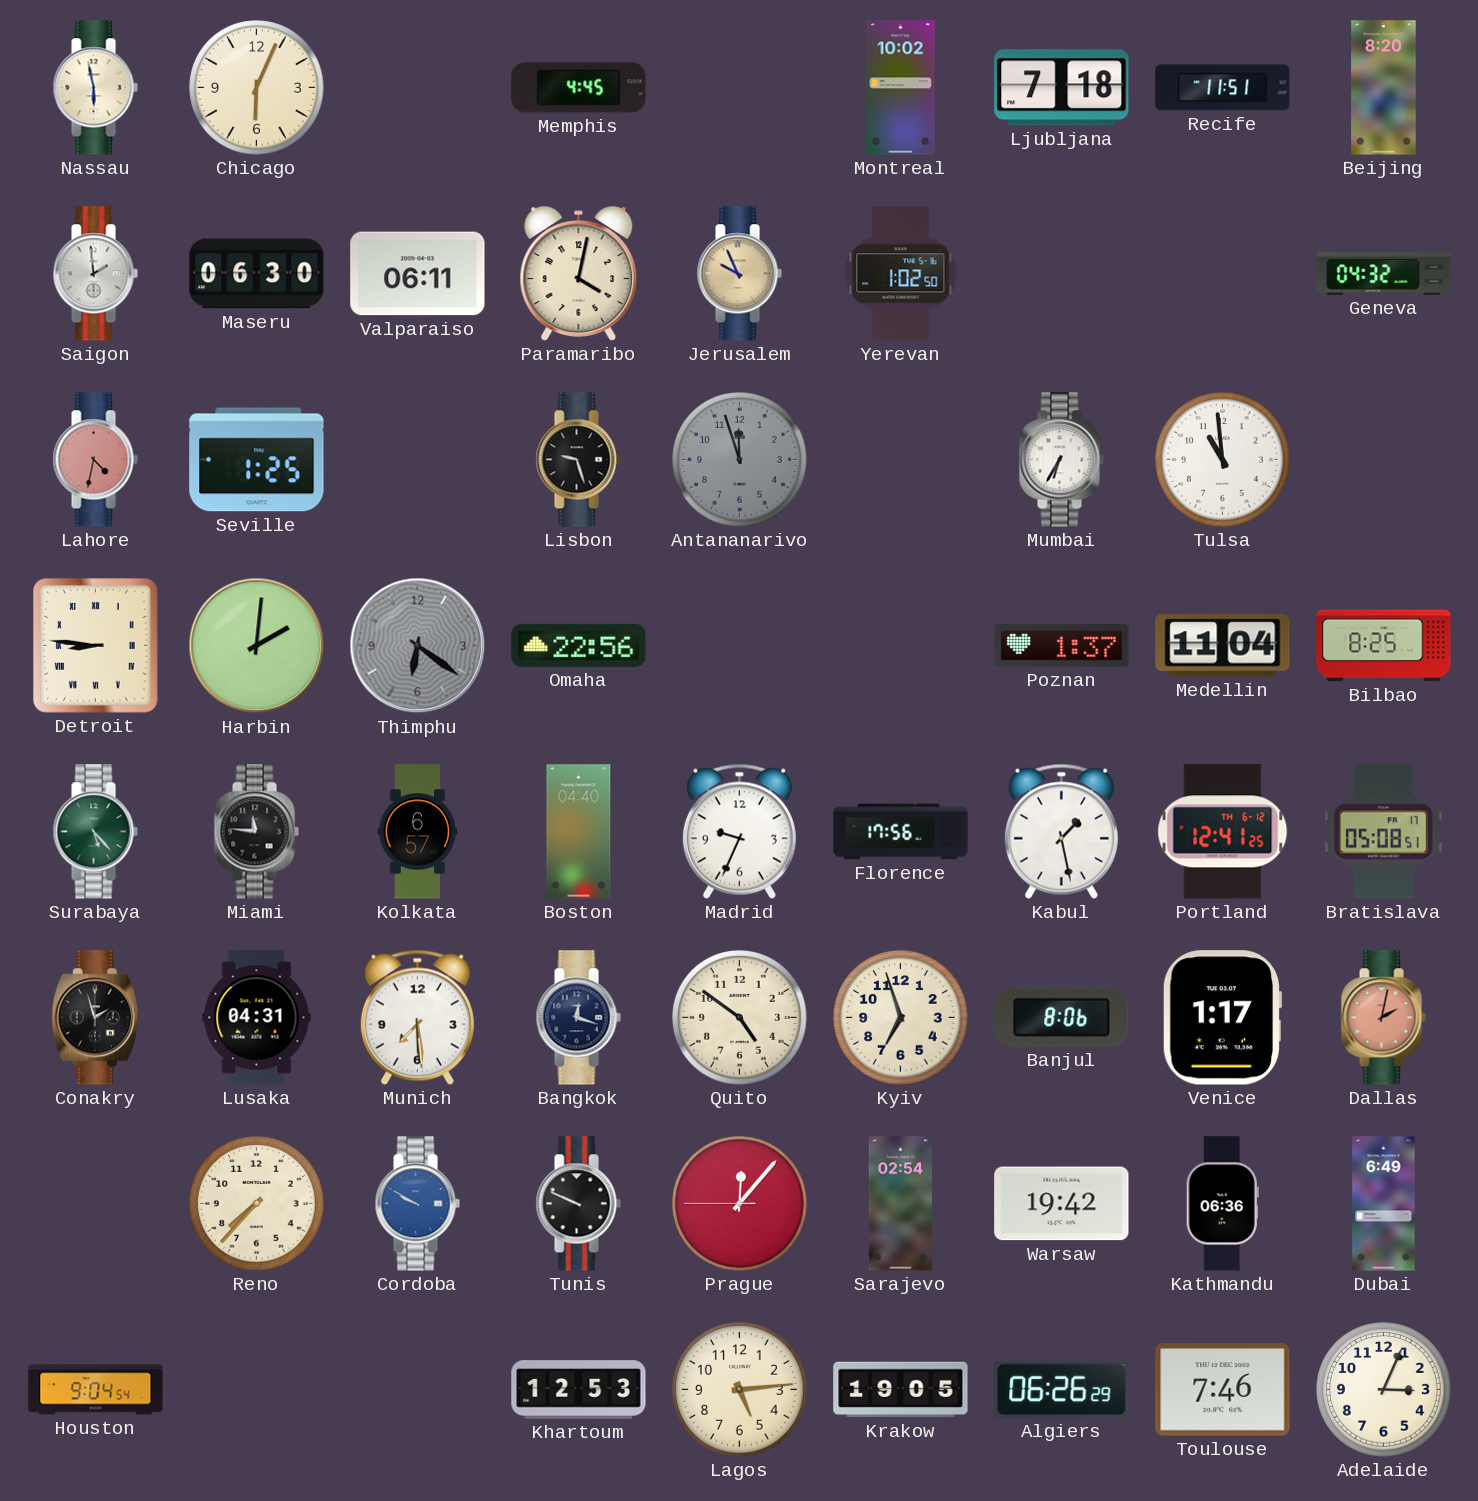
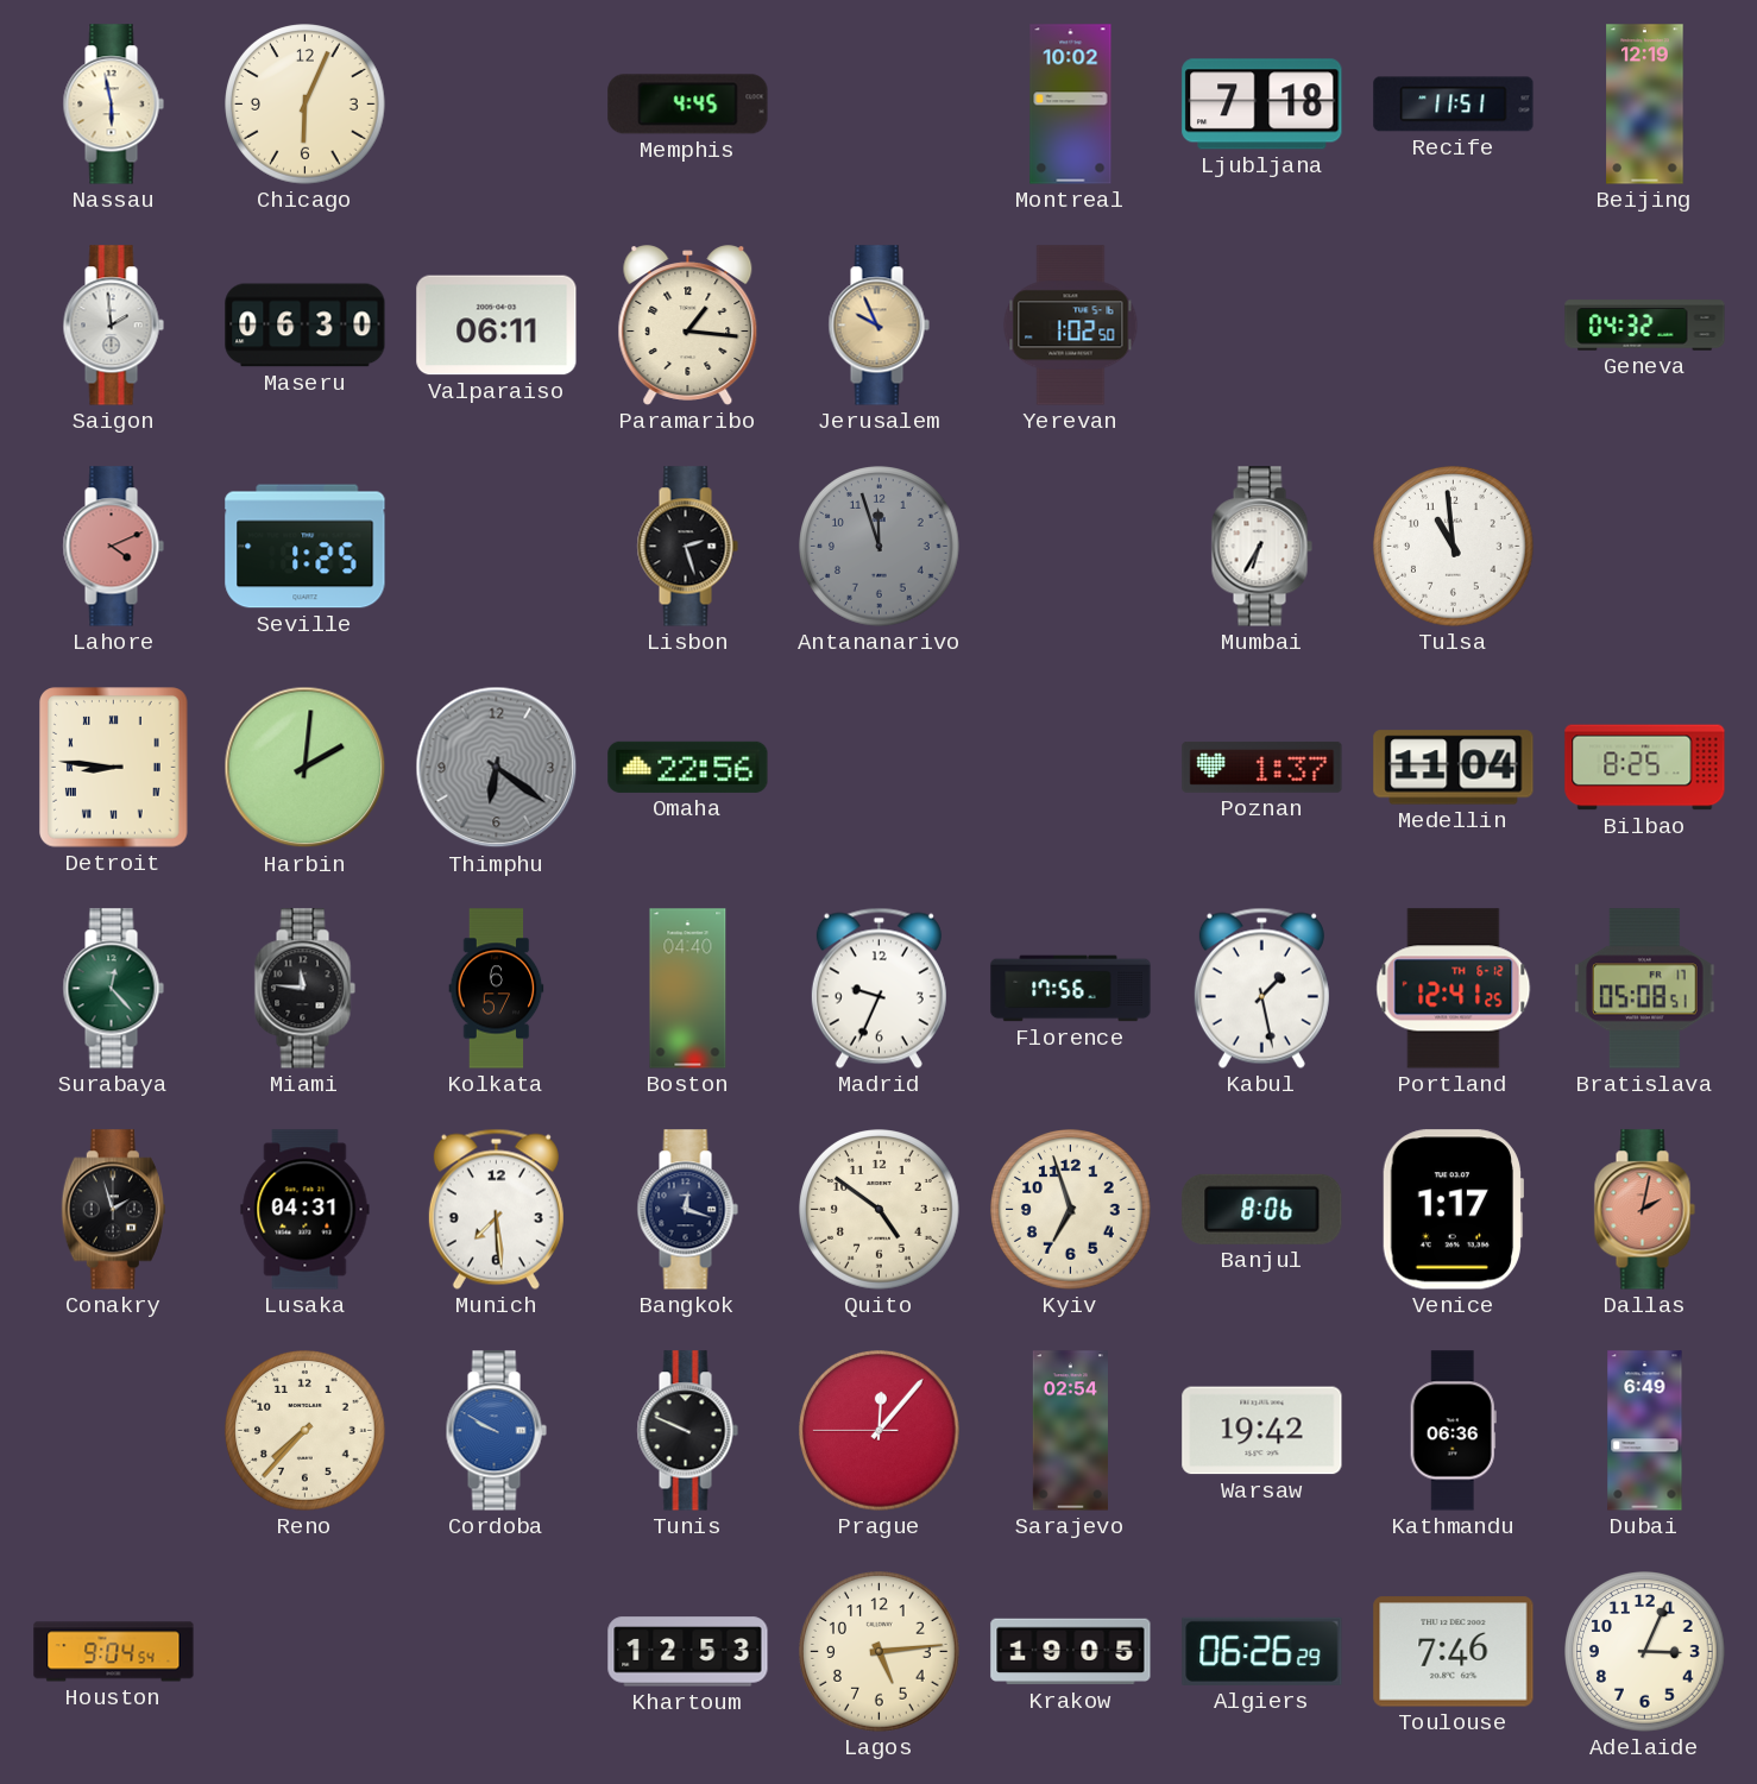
Beijing: 8:20 -> 12:19 (1645, 105)
Paramaribo: 4:02 -> 1:16 (688, 326)
Lahore: 4:32 -> 4:11 (113, 547)
Lisbon: 9:27 -> 2:27 (687, 547)
Surabaya: 5:23 -> 12:23 (113, 989)
